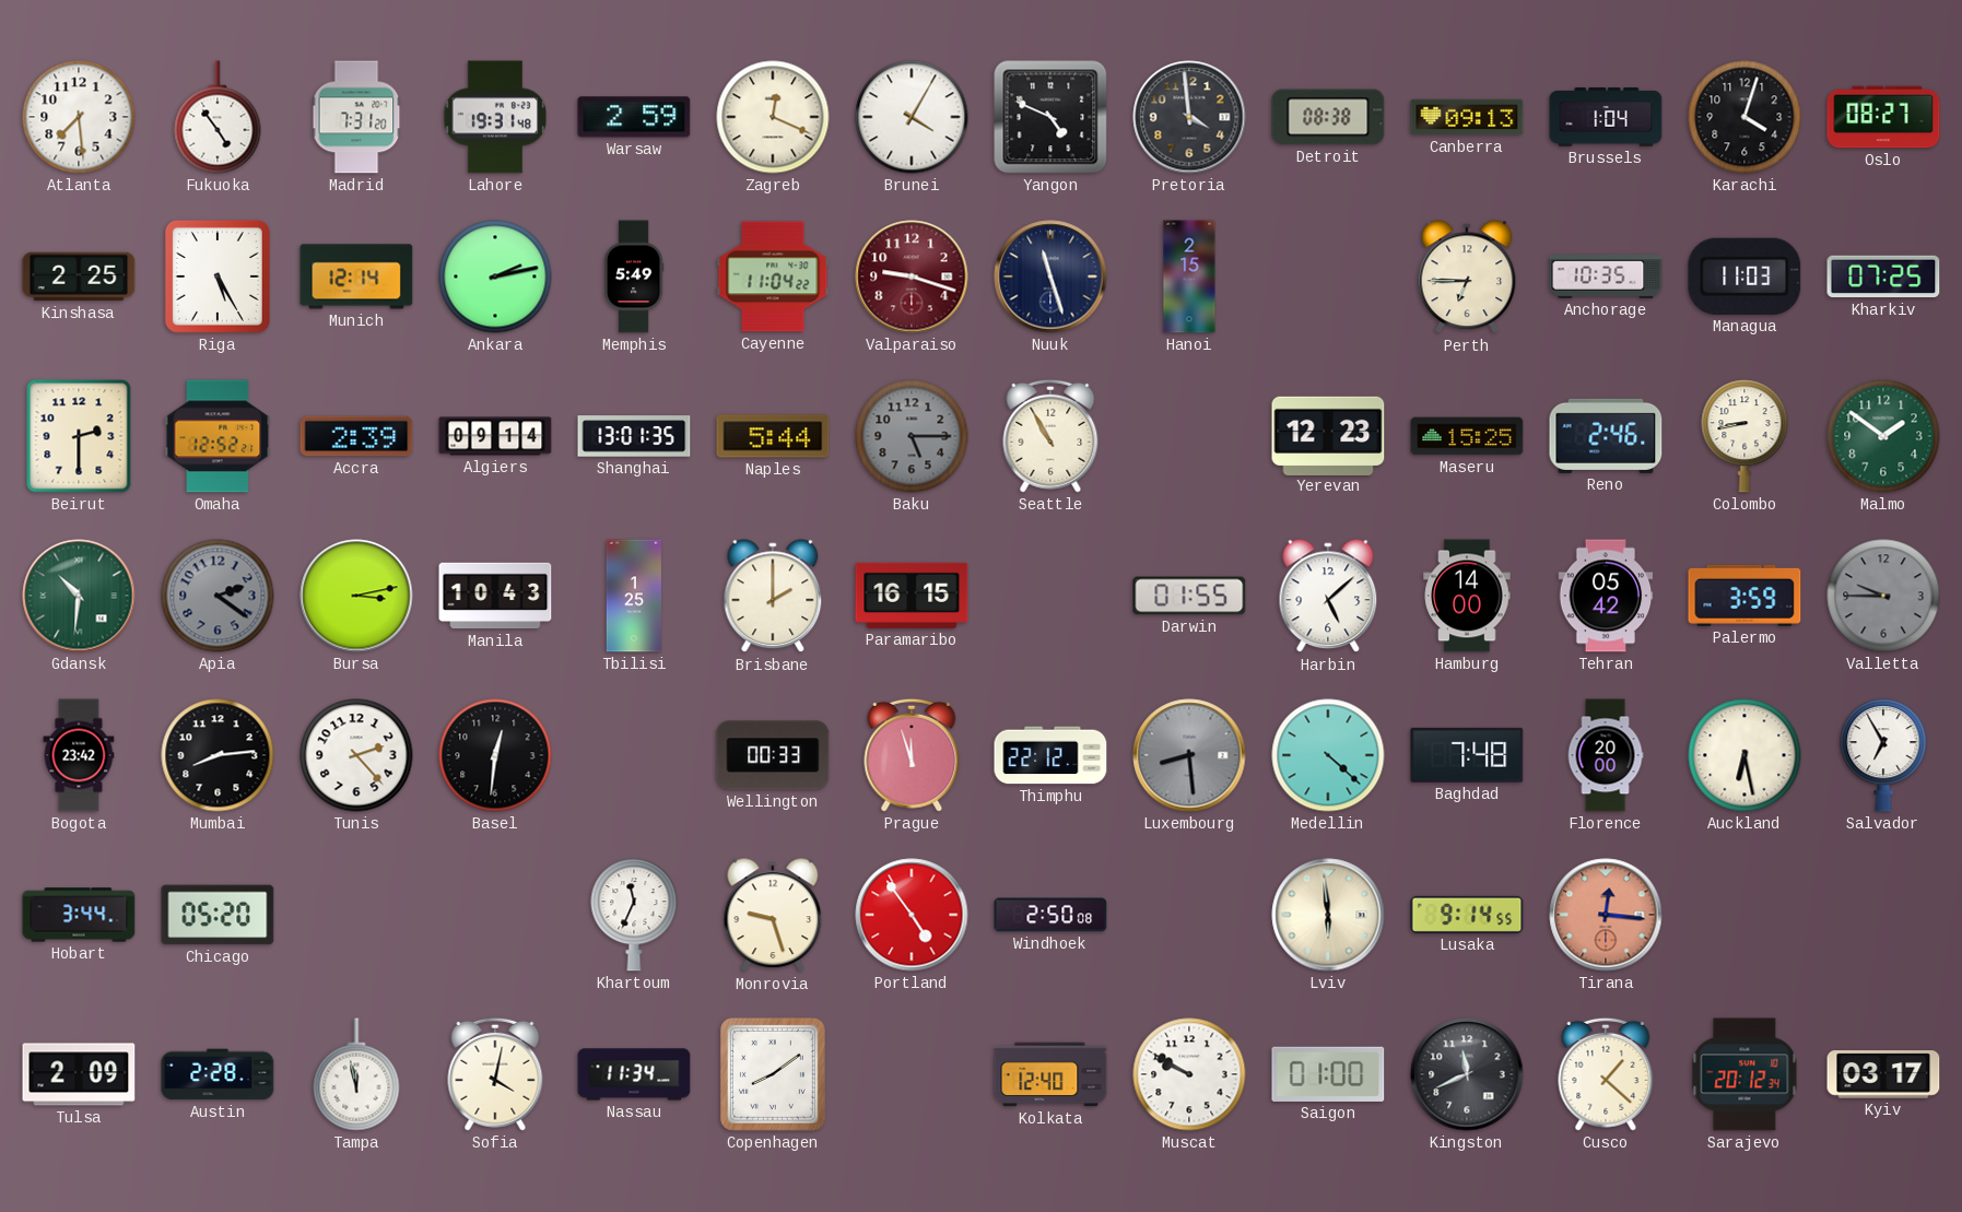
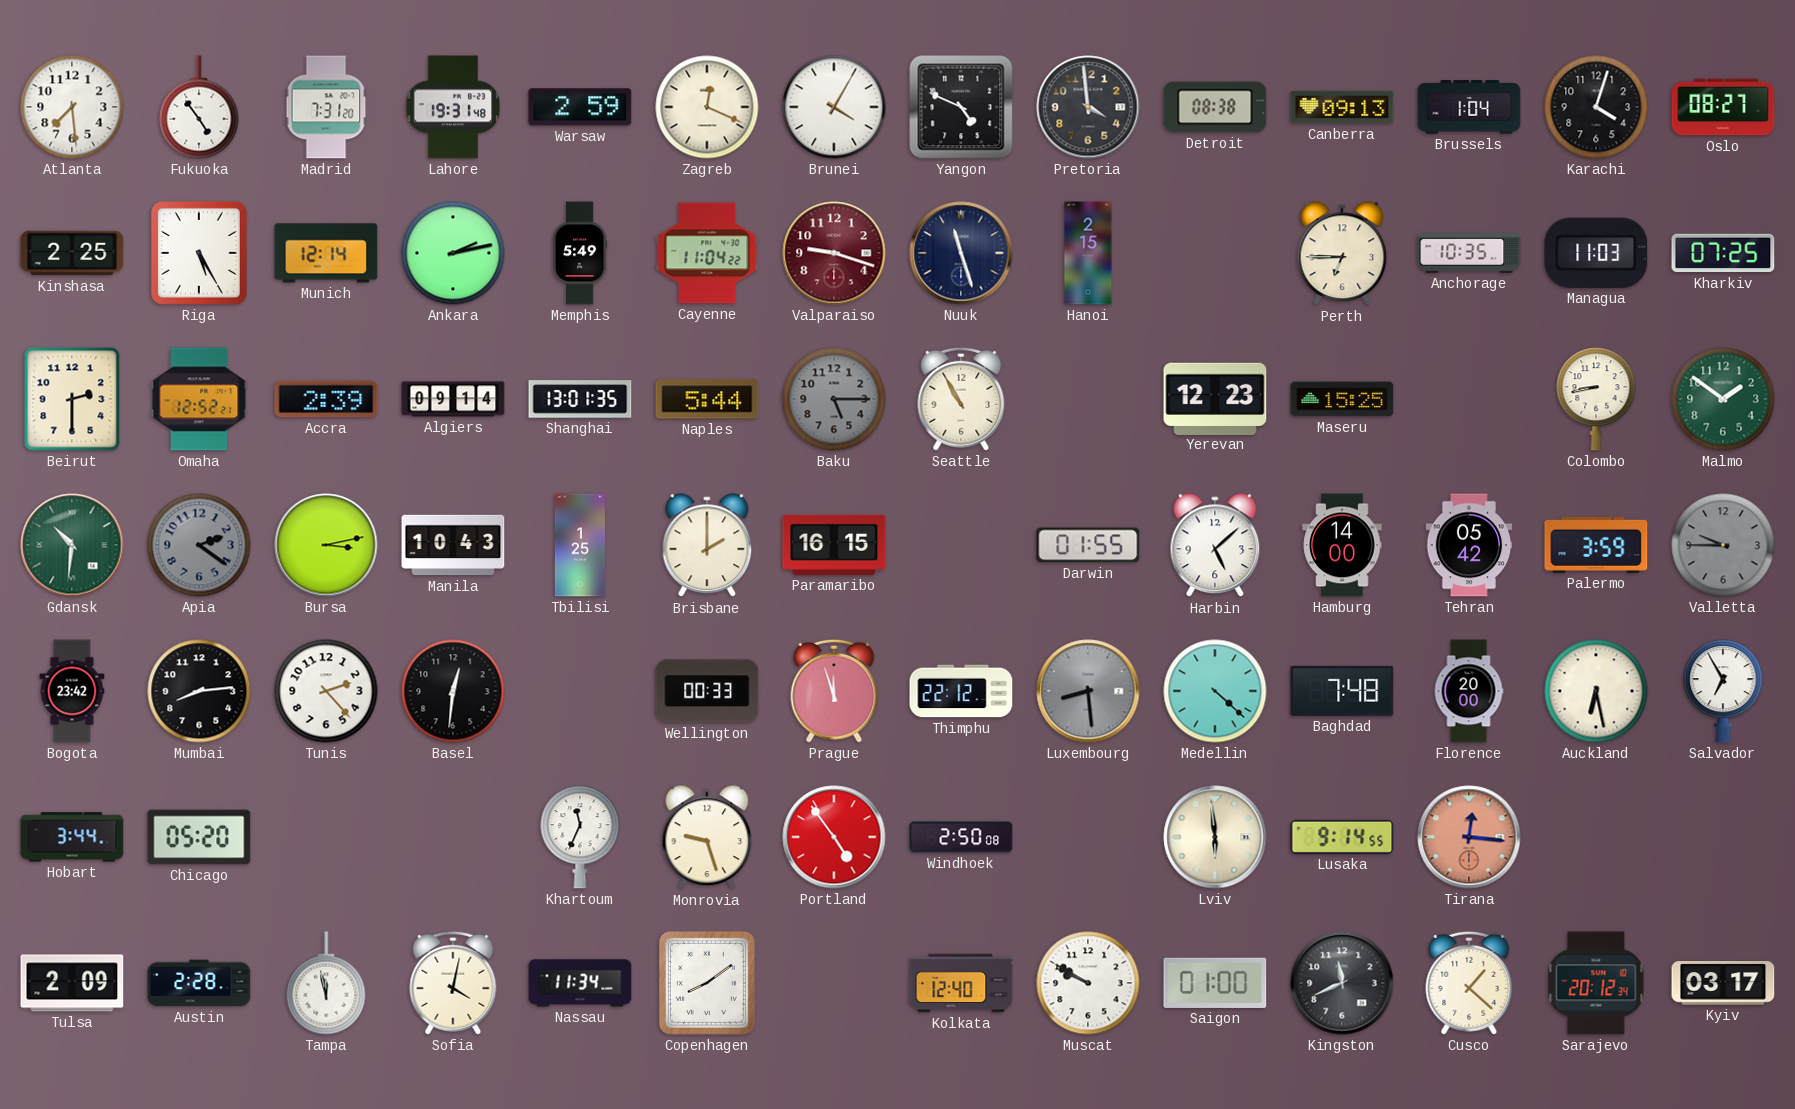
Reno: 2:46 -> none (1606, 436)
